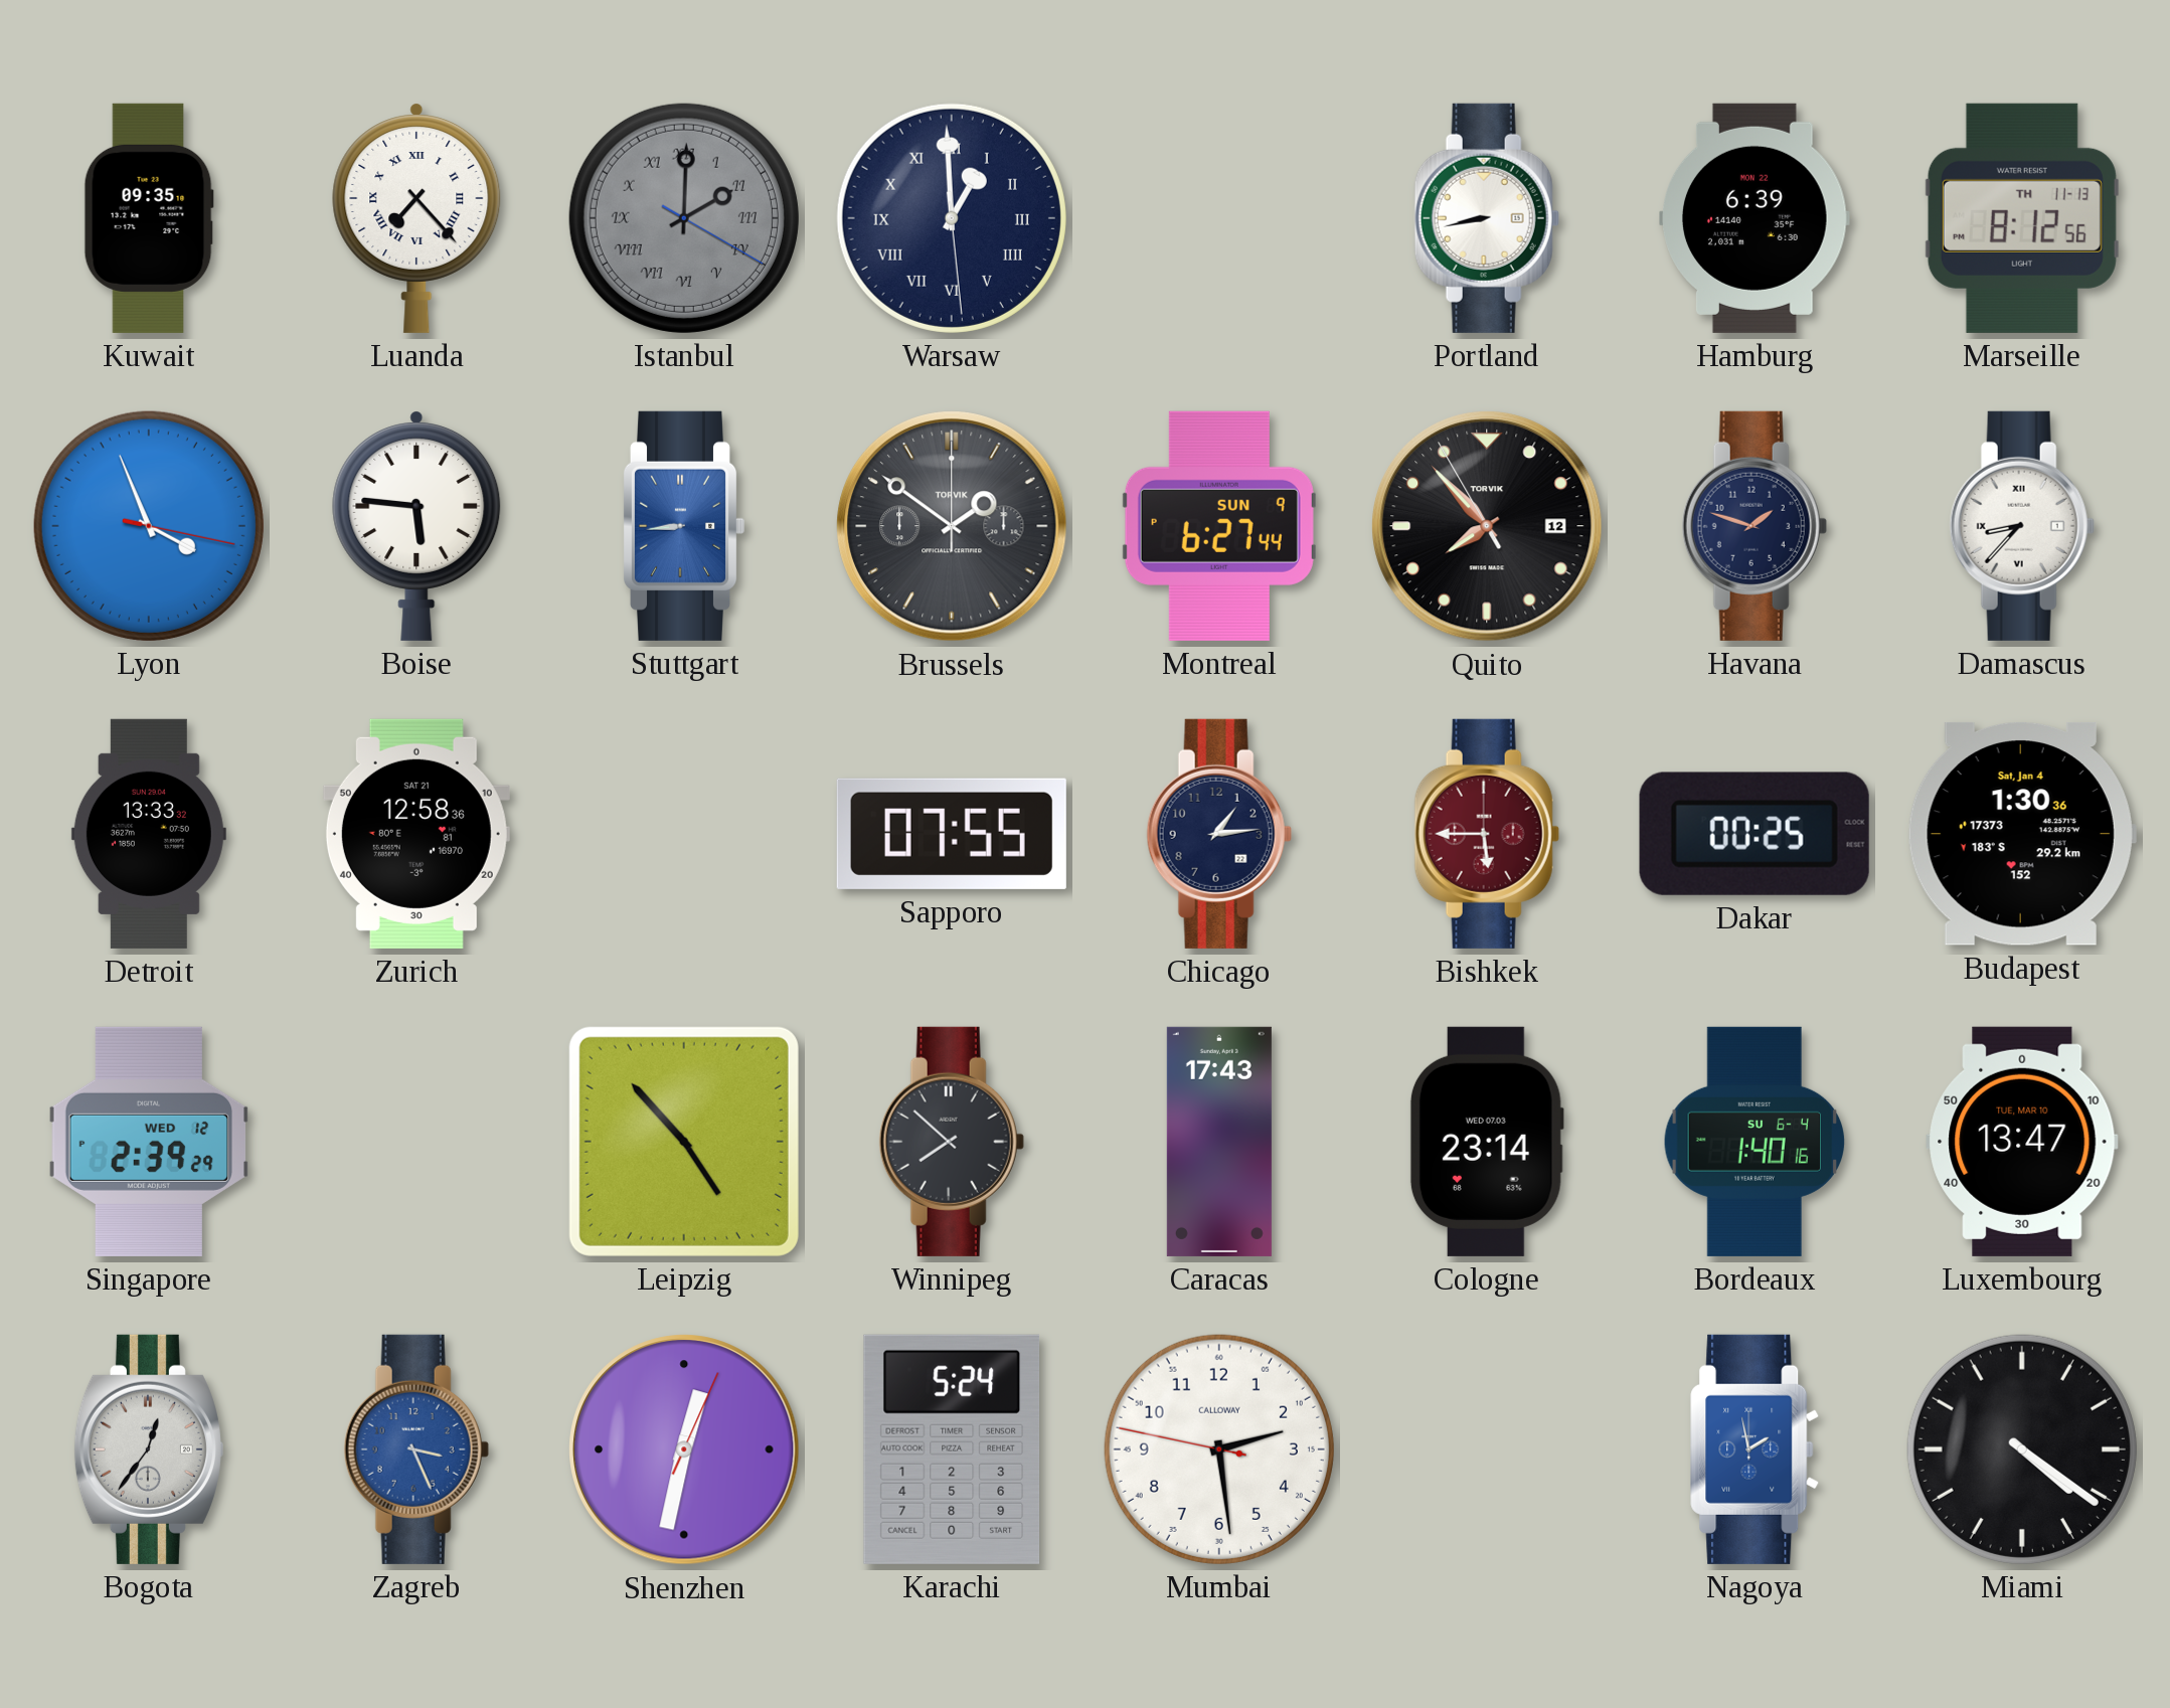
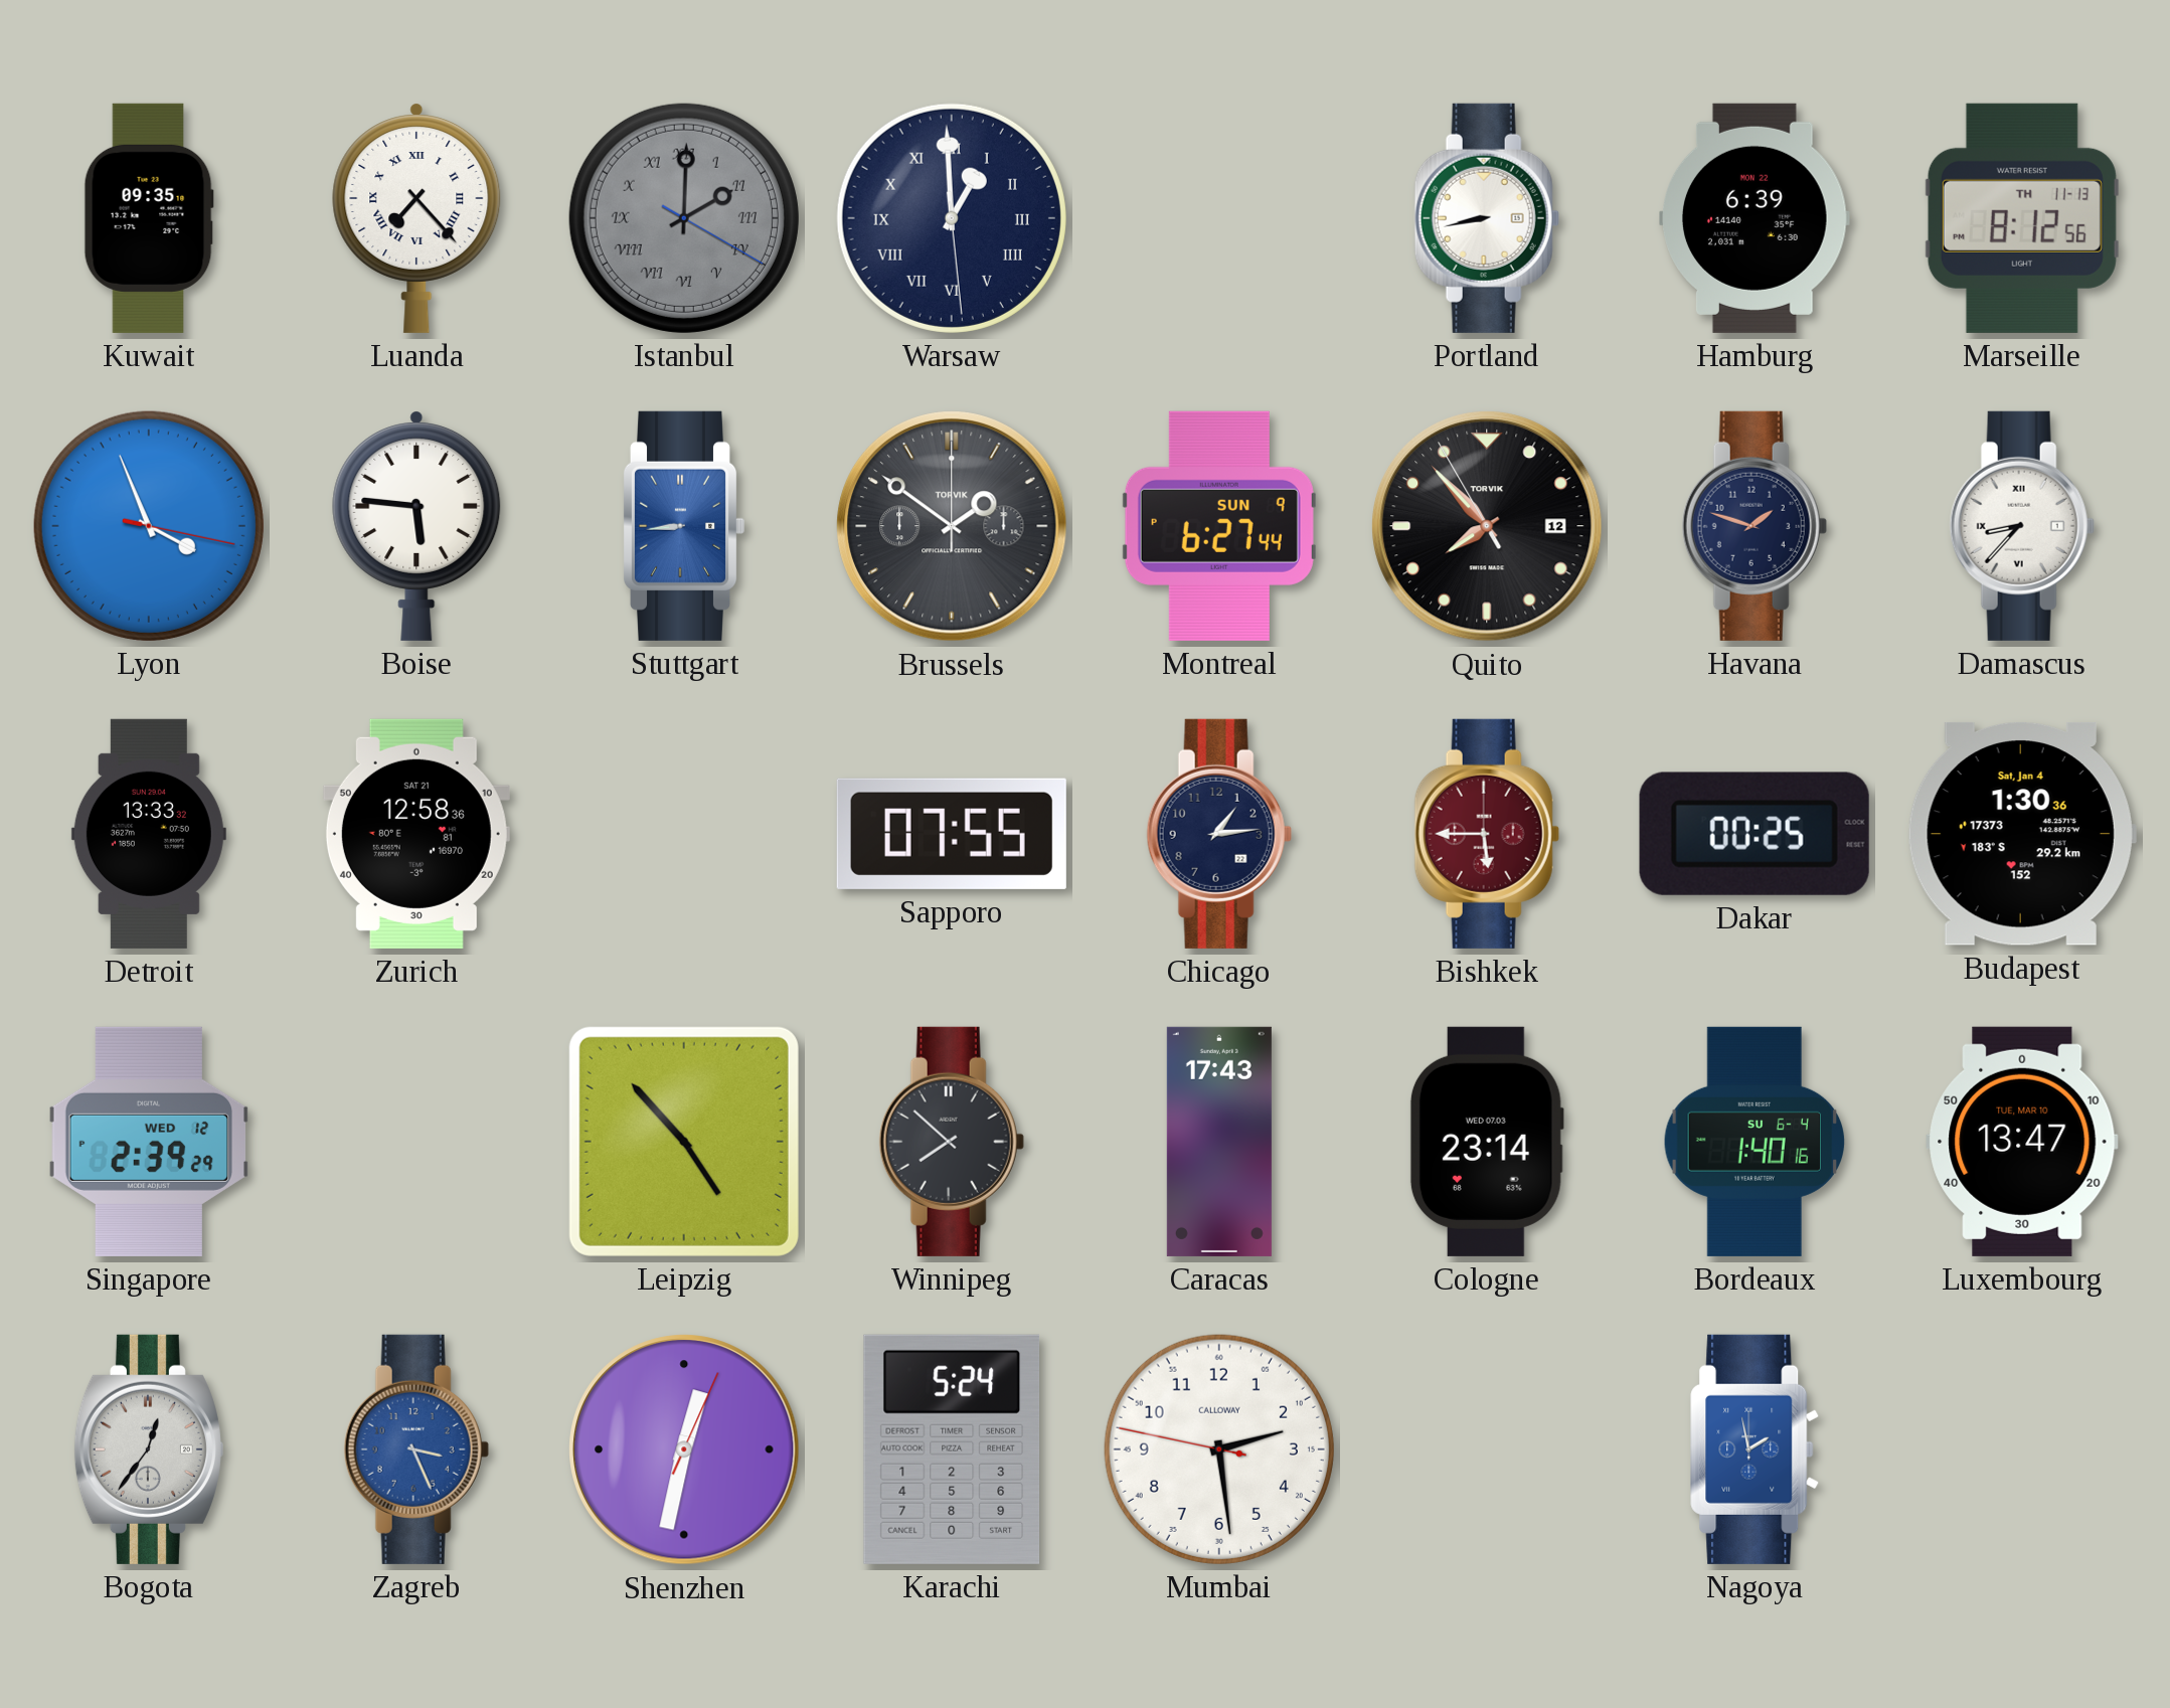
Miami: 4:21 -> none (2022, 1449)
